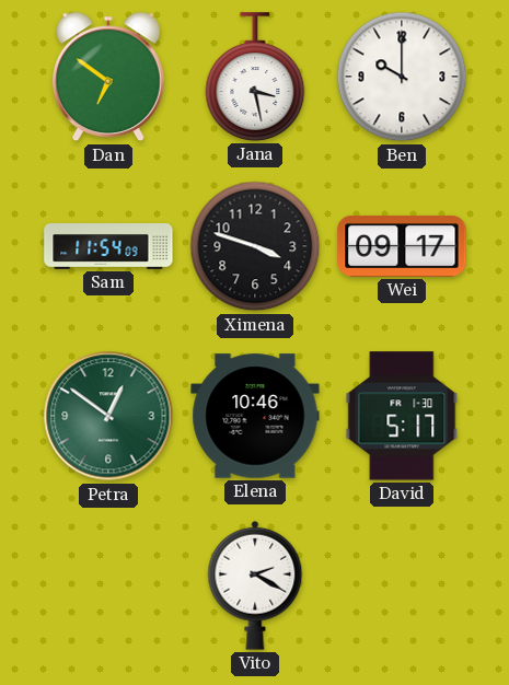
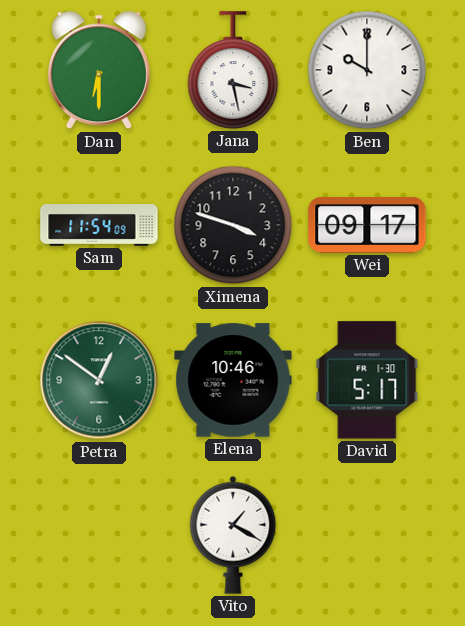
Dan: 6:51 -> 6:30 (99, 70)
Vito: 2:20 -> 1:20 (233, 535)
